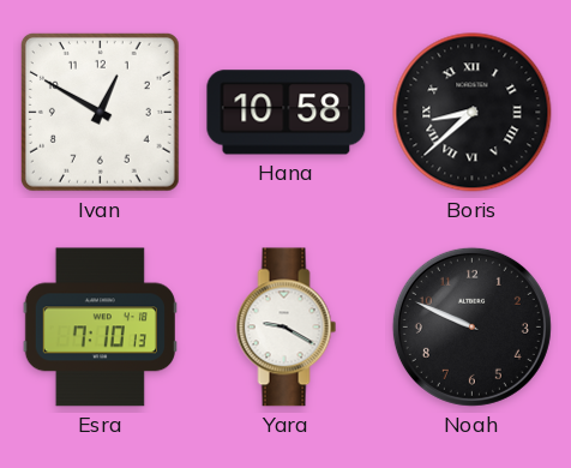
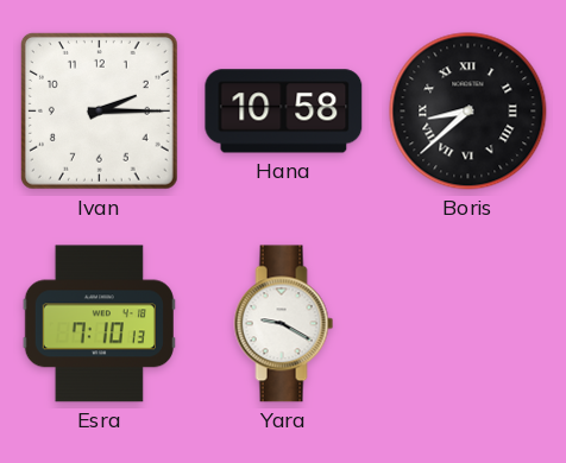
Ivan: 12:50 -> 2:15 (99, 110)
Noah: 9:49 -> none (471, 326)
